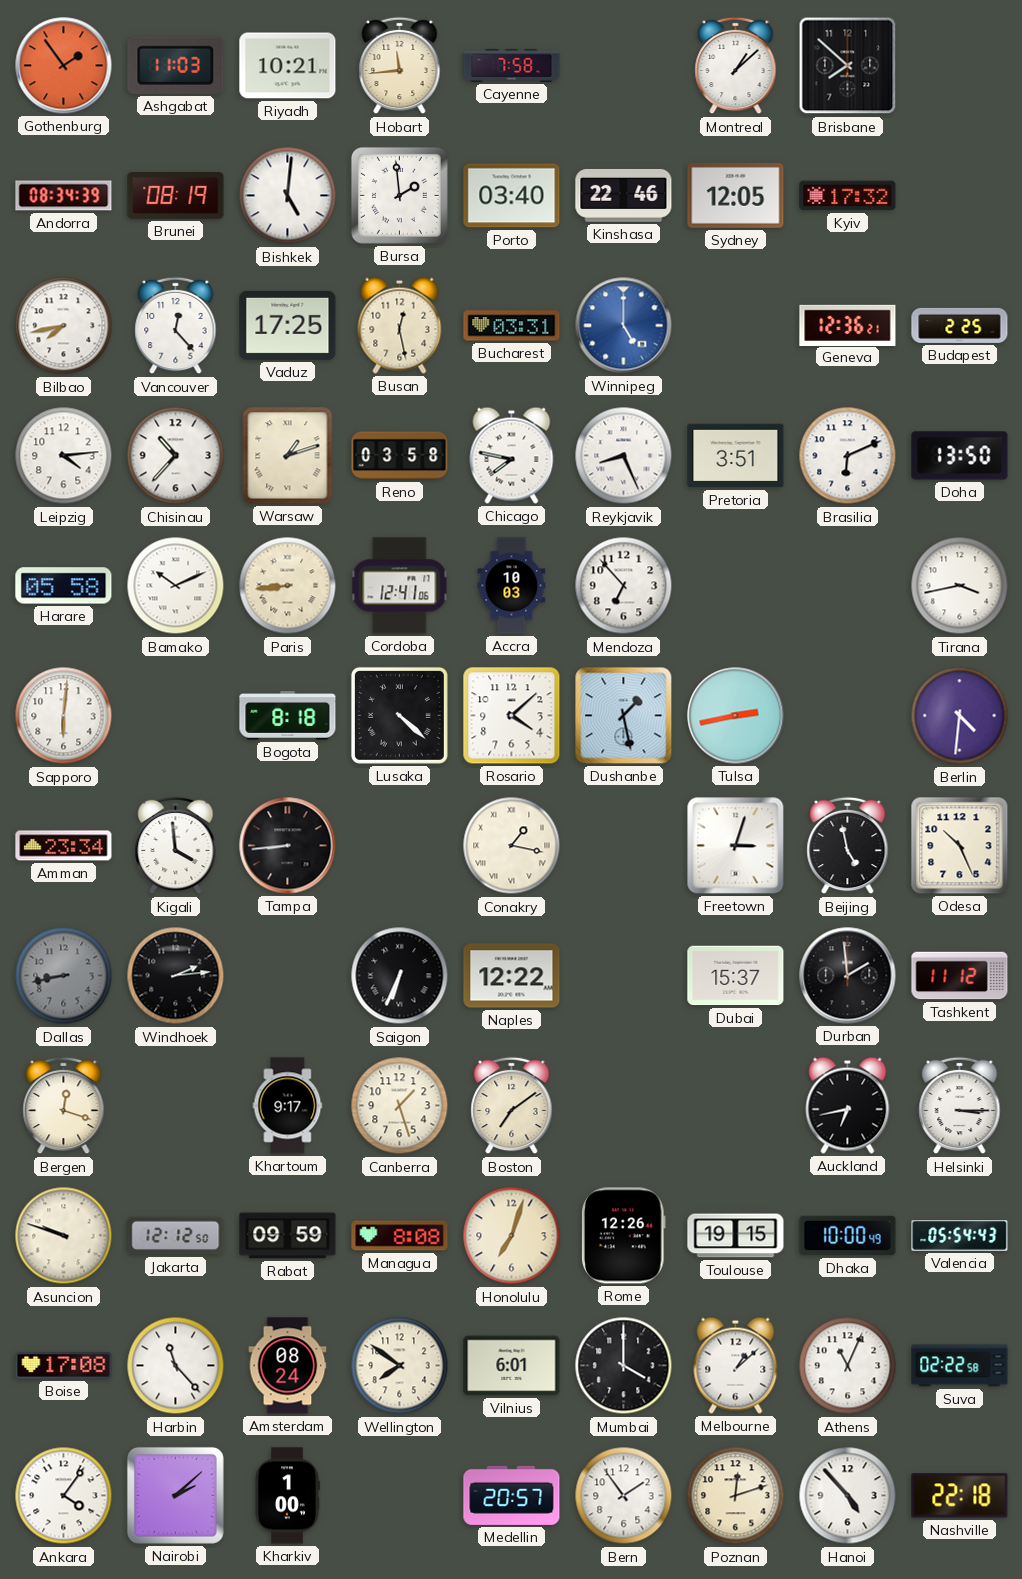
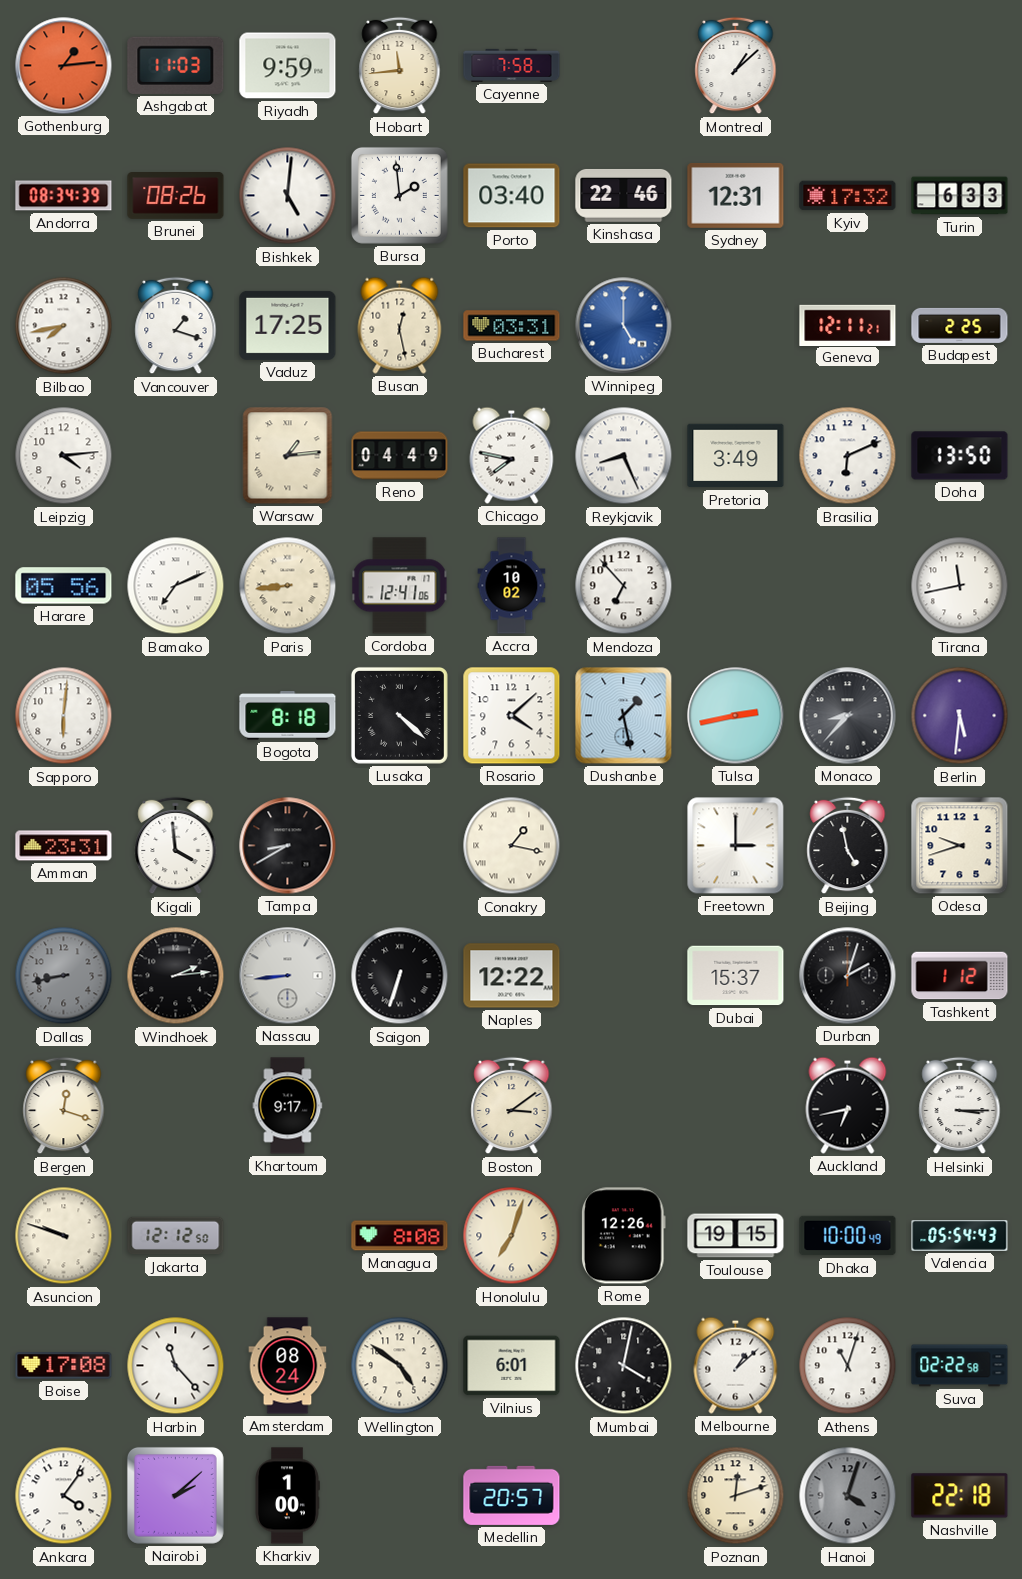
Gothenburg: 1:54 -> 1:14 (64, 66)
Riyadh: 10:21 -> 9:59 (288, 66)
Brisbane: 7:52 -> none (848, 66)
Brunei: 08:19 -> 08:26 (176, 196)
Sydney: 12:05 -> 12:31 (736, 195)
Turin: none -> 6:33 (960, 196)
Vancouver: 12:23 -> 1:18 (176, 326)
Geneva: 12:36 -> 12:11 (848, 325)
Chisinau: 10:37 -> none (176, 456)
Warsaw: 1:12 -> 1:14 (288, 456)
Reno: 03:58 -> 04:49 (400, 456)
Pretoria: 3:51 -> 3:49 (736, 456)
Harare: 05:58 -> 05:56 (64, 586)
Bamako: 10:11 -> 7:11 (176, 586)
Accra: 10:03 -> 10:02 (512, 586)
Tirana: 3:43 -> 11:43 (960, 586)
Monaco: none -> 8:37 (848, 716)
Berlin: 4:31 -> 5:31 (960, 716)
Amman: 23:34 -> 23:31 (64, 846)
Tampa: 8:44 -> 8:40 (288, 846)
Freetown: 3:03 -> 3:00 (736, 846)
Odesa: 10:26 -> 9:42 (960, 846)
Nassau: none -> 8:44 (288, 976)
Saigon: 6:34 -> 6:33 (400, 976)
Durban: 1:59 -> 2:03 (848, 976)
Tashkent: 11:12 -> 1:12 (960, 976)
Canberra: 1:27 -> none (400, 1106)
Boston: 7:09 -> 3:09 (512, 1106)
Rabat: 09:59 -> none (288, 1236)
Wellington: 7:51 -> 4:51 (400, 1366)
Mumbai: 4:00 -> 4:02 (624, 1366)
Athens: 11:04 -> 11:03 (848, 1366)
Bern: 1:54 -> none (624, 1496)
Hanoi: 4:53 -> 4:03 (848, 1496)
Hanoi dial: white -> grey (848, 1496)
